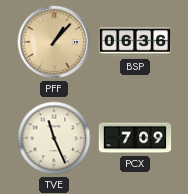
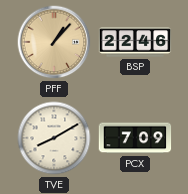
BSP: 06:36 -> 22:46 (135, 42)
TVE: 11:26 -> 8:10 (54, 138)
